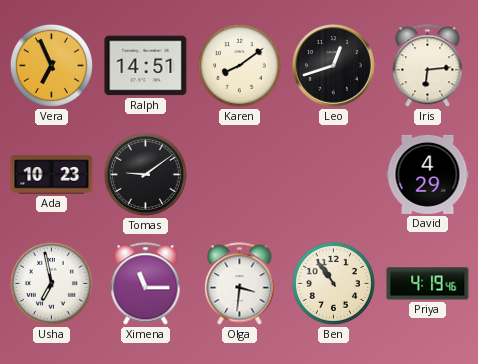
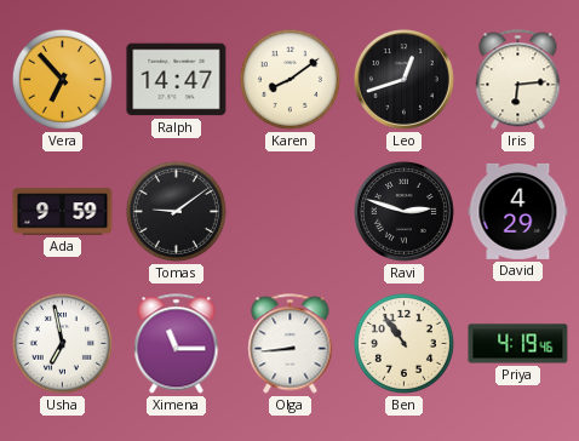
Vera: 6:56 -> 6:53 (62, 79)
Ralph: 14:51 -> 14:47 (177, 80)
Ada: 10:23 -> 9:59 (63, 212)
Ravi: none -> 2:48 (403, 211)
Olga: 3:31 -> 8:44 (291, 344)
